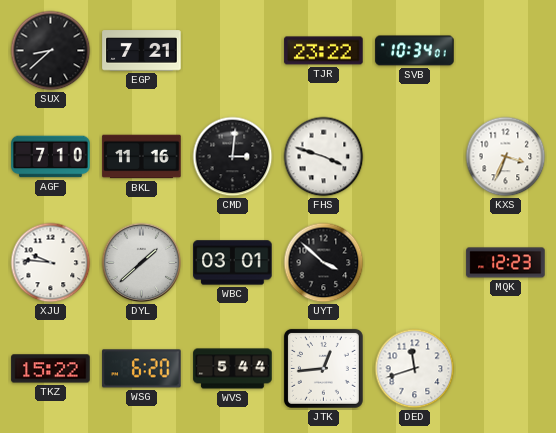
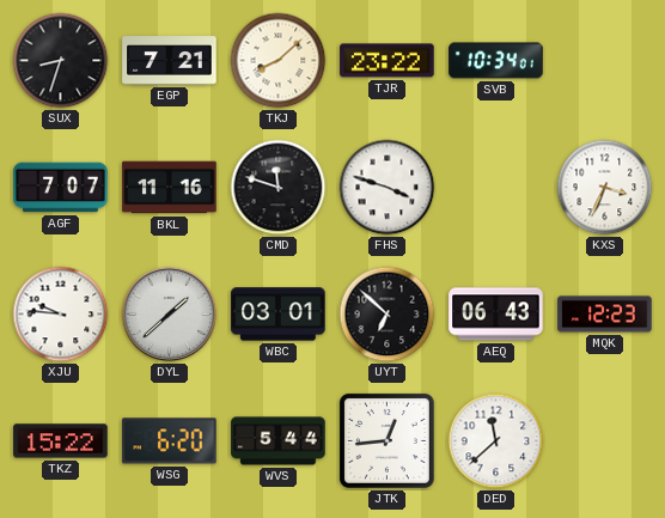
SUX: 8:38 -> 8:33 (61, 61)
TKJ: none -> 8:08 (279, 61)
AGF: 7:10 -> 7:07 (61, 188)
CMD: 3:01 -> 11:48 (279, 188)
UYT: 3:52 -> 6:52 (388, 315)
AEQ: none -> 06:43 (496, 315)
DED: 11:42 -> 11:38 (496, 441)
